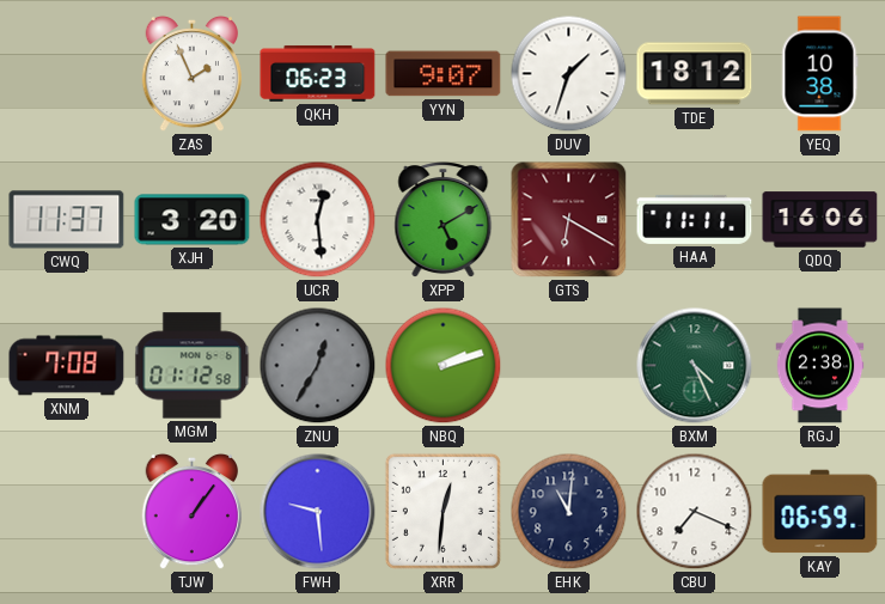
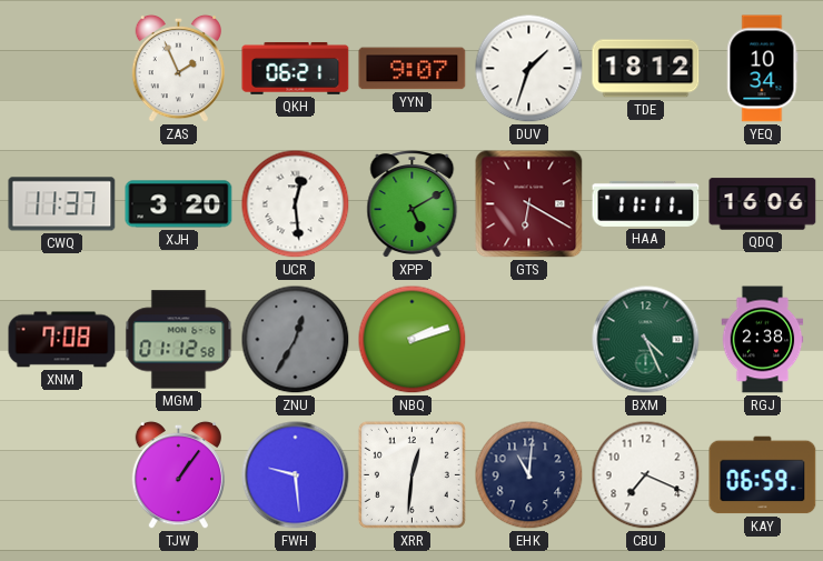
QKH: 06:23 -> 06:21 (296, 68)
YEQ: 10:38 -> 10:34 (763, 69)
